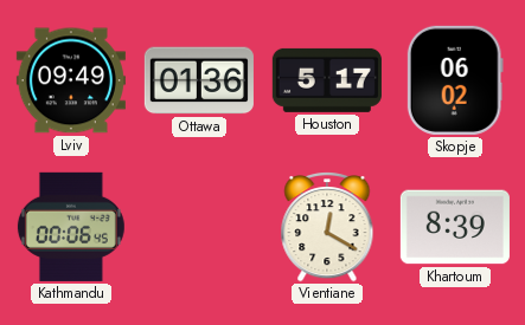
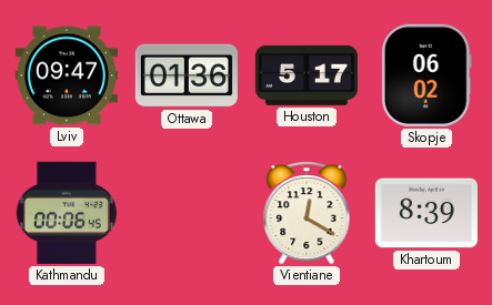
Lviv: 09:49 -> 09:47 (67, 75)
